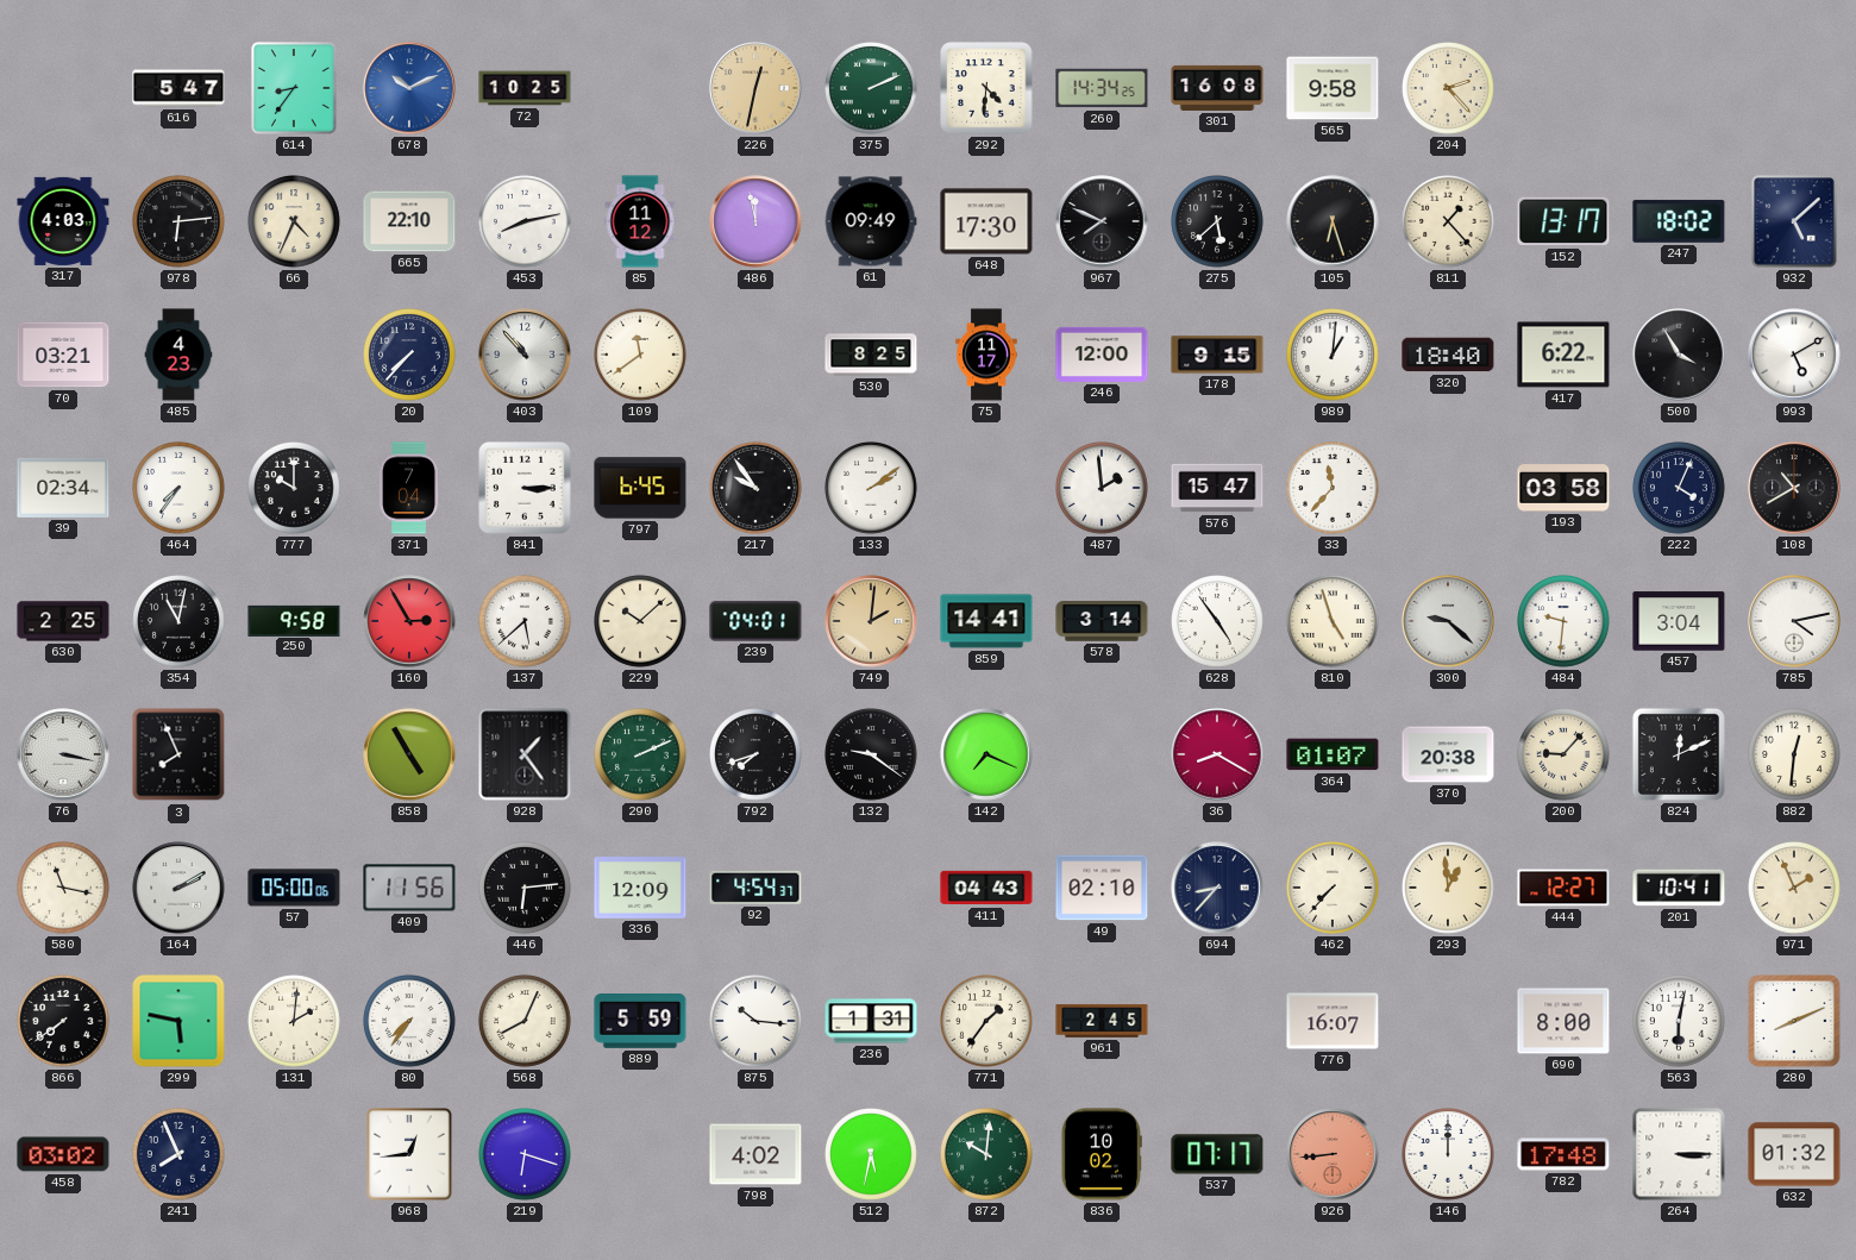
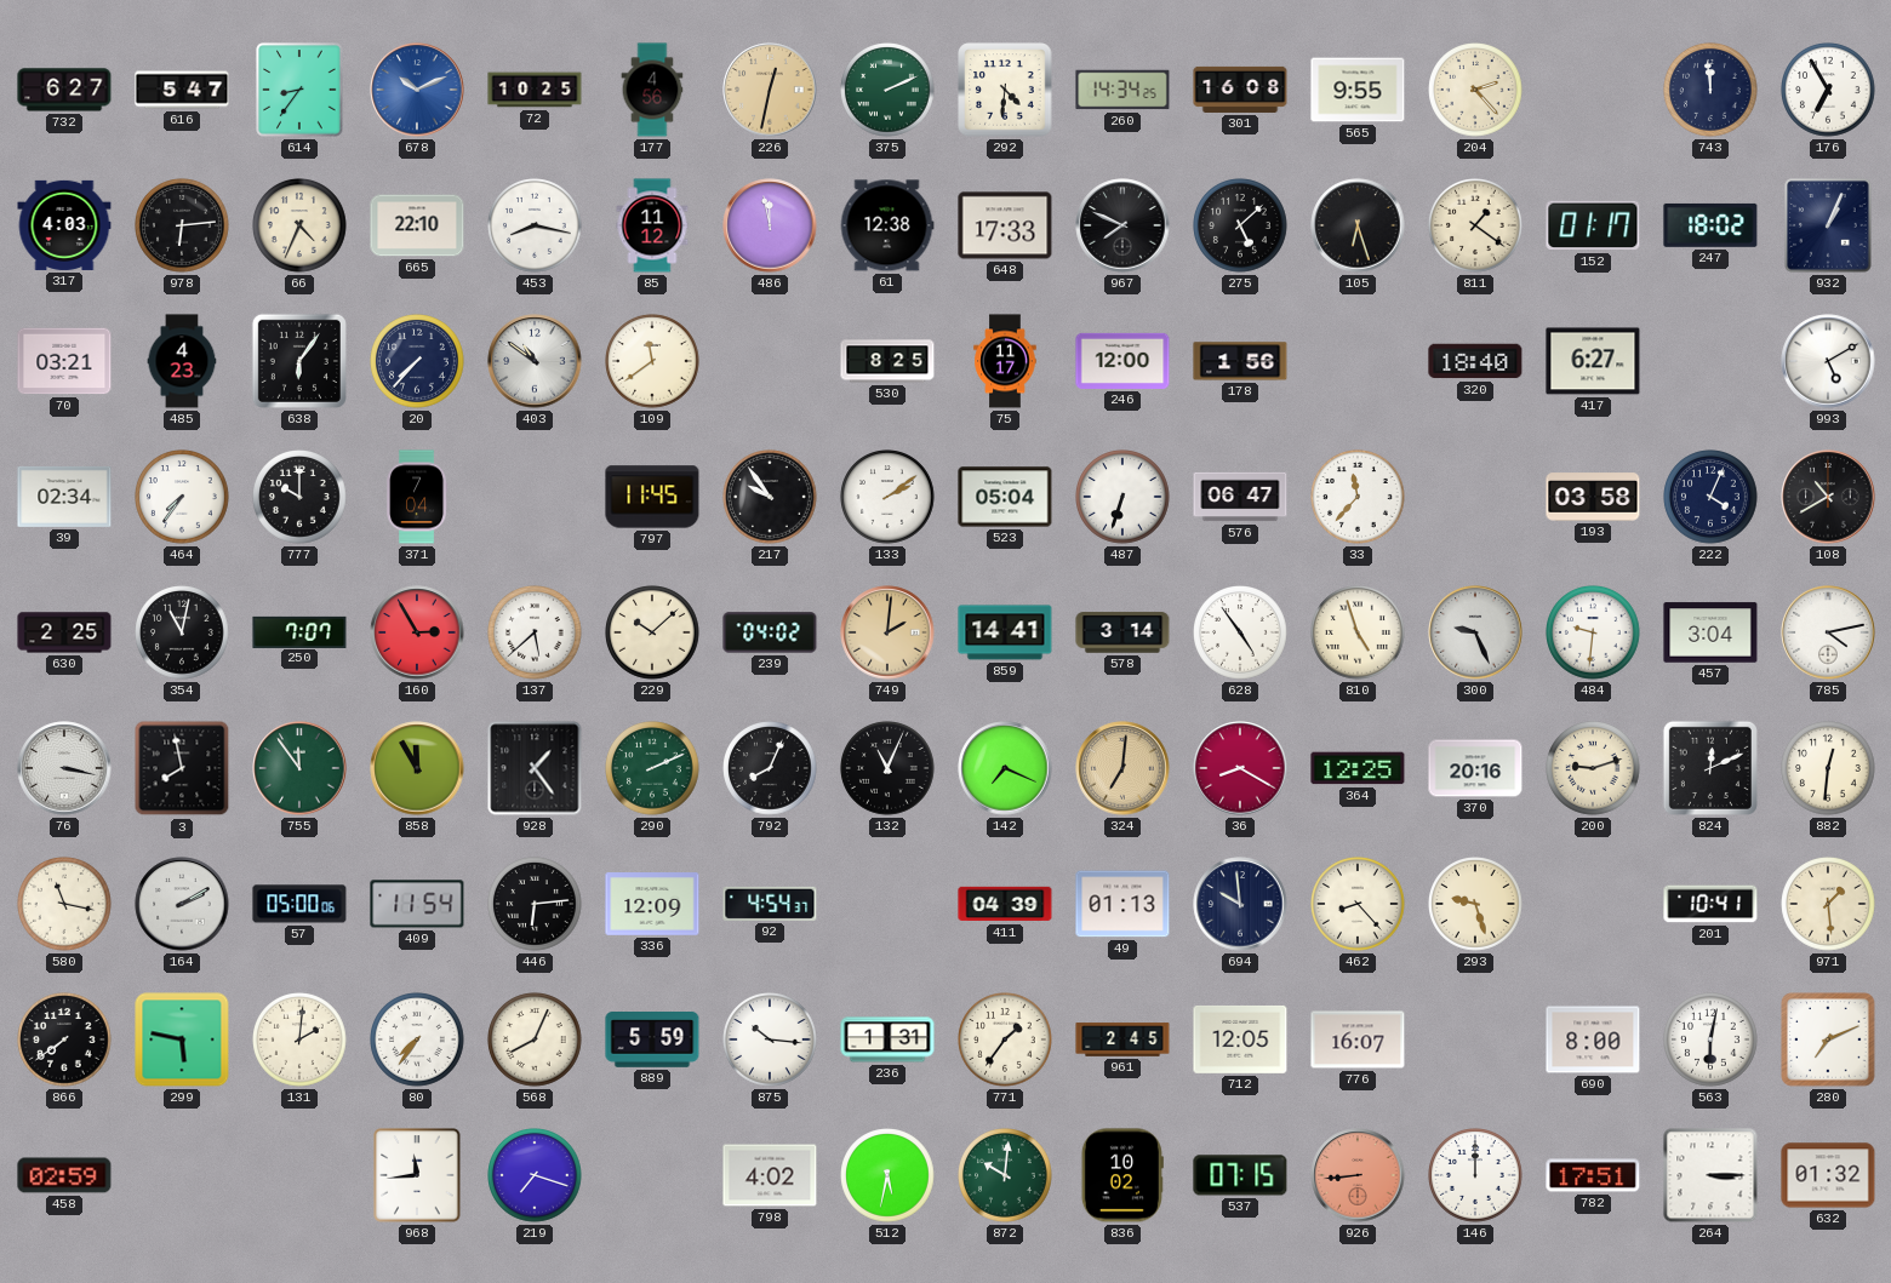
732: none -> 6:27 (64, 90)
177: none -> 4:56 (652, 90)
565: 9:58 -> 9:55 (1358, 90)
743: none -> 11:59 (1710, 90)
176: none -> 6:55 (1828, 90)
453: 8:13 -> 8:17 (535, 225)
61: 09:49 -> 12:38 (887, 225)
648: 17:30 -> 17:33 (1005, 225)
275: 5:38 -> 5:08 (1240, 225)
811: 1:23 -> 1:21 (1475, 225)
152: 13:17 -> 01:17 (1593, 225)
932: 5:08 -> 1:04 (1828, 225)
638: none -> 6:06 (299, 361)
403: 10:53 -> 10:51 (535, 361)
178: 9:15 -> 1:56 (1240, 361)
989: 1:01 -> none (1333, 355)
417: 6:22 -> 6:27 (1593, 361)
500: 3:55 -> none (1679, 355)
841: 3:15 -> none (525, 488)
797: 6:45 -> 11:45 (652, 497)
523: none -> 05:04 (1005, 497)
487: 1:59 -> 6:33 (1122, 497)
576: 15:47 -> 06:47 (1240, 497)
250: 9:58 -> 7:07 (299, 631)
239: 04:01 -> 04:02 (770, 632)
300: 9:22 -> 9:26 (1475, 632)
3: 7:56 -> 7:58 (182, 768)
755: none -> 11:54 (299, 768)
858: 4:55 -> 11:55 (417, 768)
792: 7:42 -> 8:04 (770, 768)
132: 9:21 -> 11:04 (887, 768)
324: none -> 7:01 (1122, 768)
364: 01:07 -> 12:25 (1358, 768)
370: 20:38 -> 20:16 (1475, 768)
200: 9:07 -> 9:12 (1593, 768)
409: 11:56 -> 11:54 (417, 904)
411: 04:43 -> 04:39 (1005, 904)
49: 02:10 -> 01:13 (1122, 904)
694: 8:37 -> 9:59 (1240, 904)
462: 7:37 -> 8:23 (1358, 904)
293: 12:59 -> 9:27 (1475, 904)
444: 12:27 -> none (1563, 888)
971: 1:56 -> 1:29 (1828, 904)
712: none -> 12:05 (1240, 1039)
280: 8:11 -> 7:11 (1828, 1039)
458: 03:02 -> 02:59 (64, 1175)
241: 7:56 -> none (178, 1154)
968: 12:44 -> 11:44 (417, 1175)
219: 6:18 -> 7:18 (535, 1175)
537: 07:17 -> 07:15 (1240, 1175)
782: 17:48 -> 17:51 (1593, 1175)
